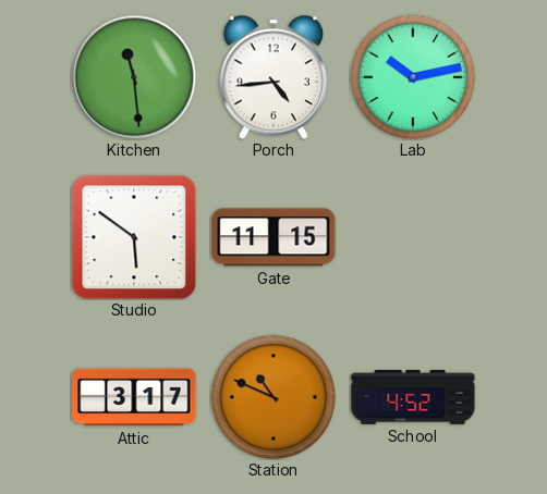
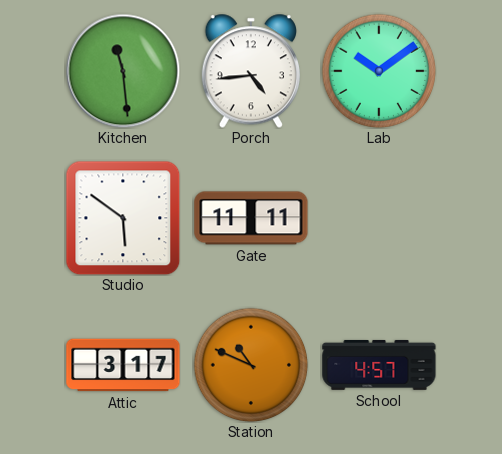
Lab: 10:13 -> 10:09 (379, 71)
Gate: 11:15 -> 11:11 (251, 218)
School: 4:52 -> 4:57 (379, 365)
